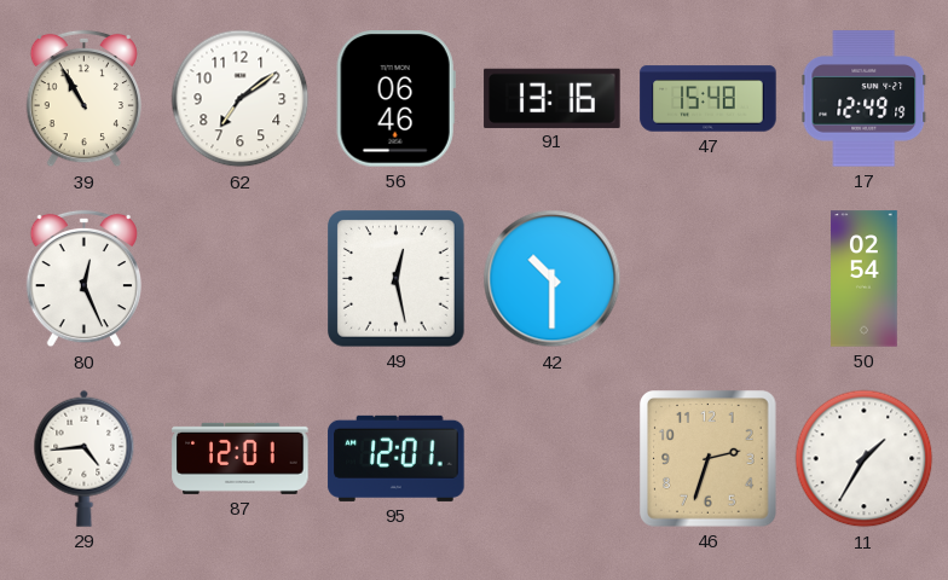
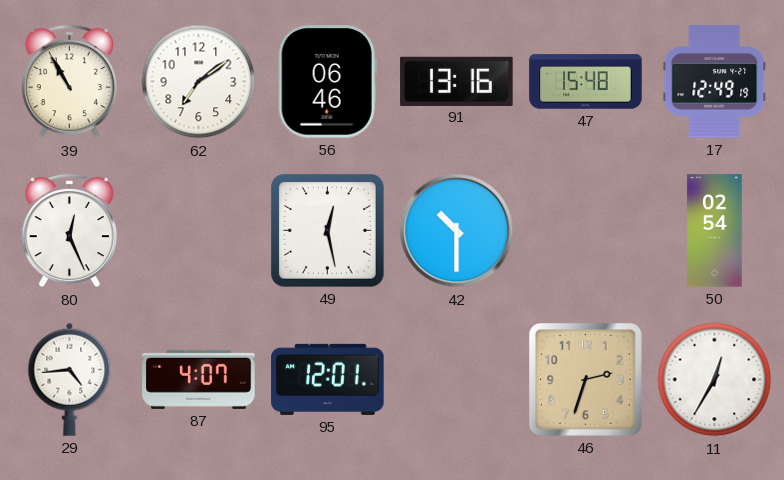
87: 12:01 -> 4:07 (199, 379)
11: 1:35 -> 12:35 (715, 380)
